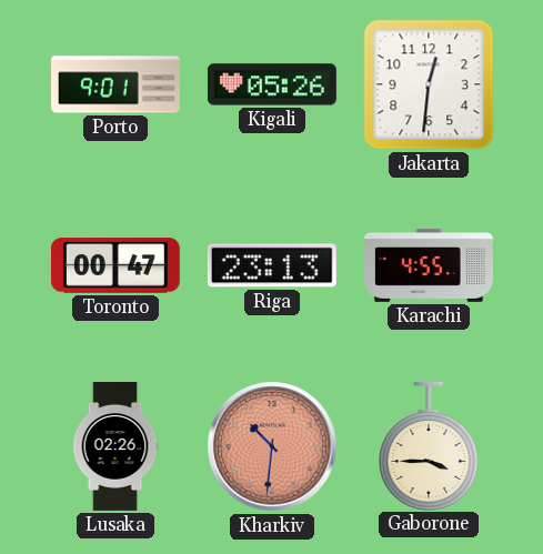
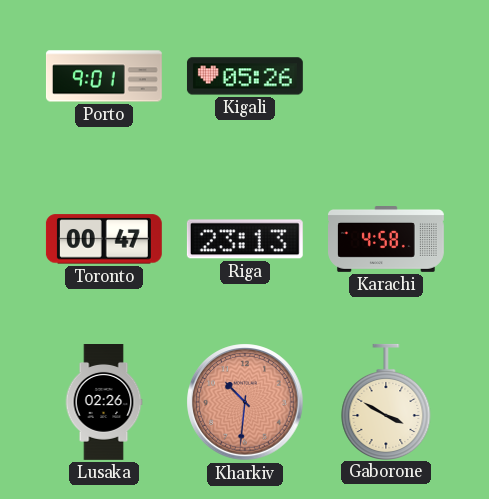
Jakarta: 12:31 -> none (429, 84)
Karachi: 4:55 -> 4:58 (387, 240)
Gaborone: 3:45 -> 3:50 (386, 401)
